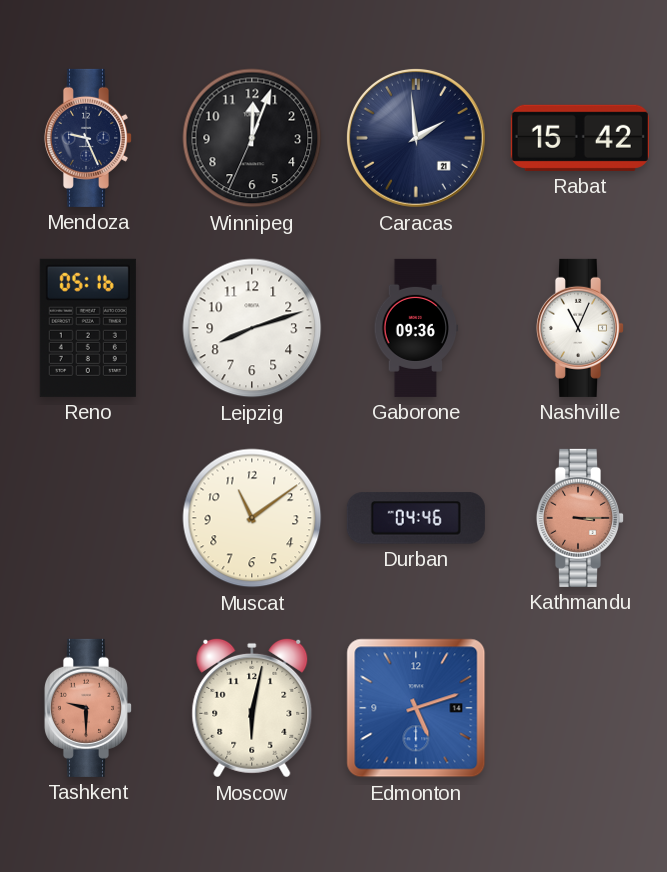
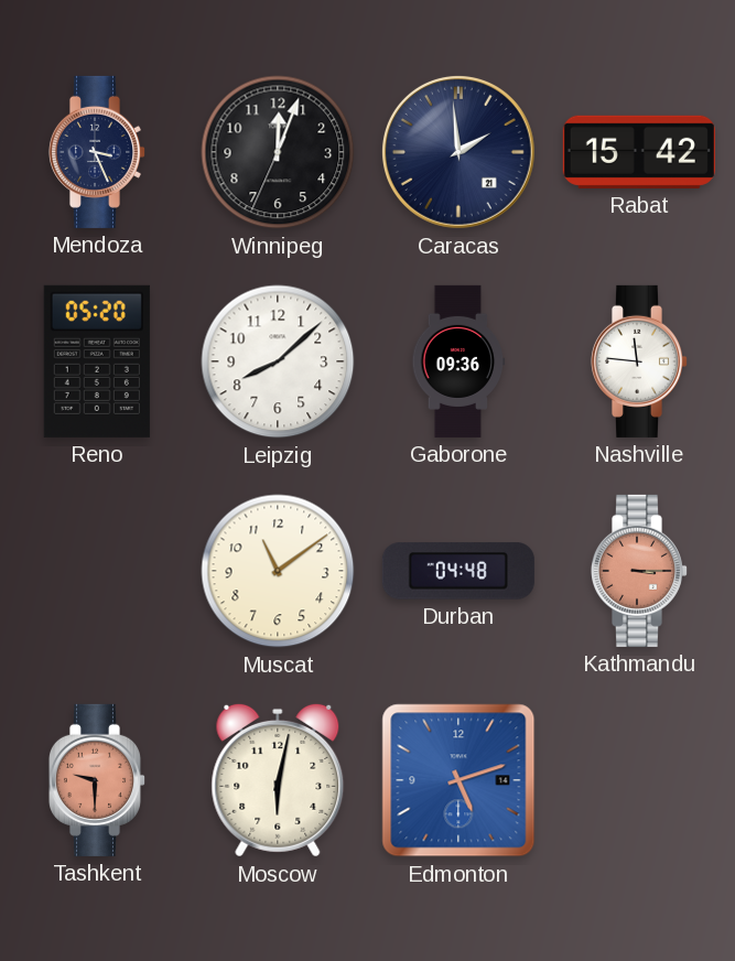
Mendoza: 9:26 -> 3:26 (96, 152)
Reno: 05:16 -> 05:20 (97, 361)
Leipzig: 8:12 -> 8:08 (278, 361)
Nashville: 11:04 -> 11:46 (638, 361)
Durban: 04:46 -> 04:48 (458, 571)
